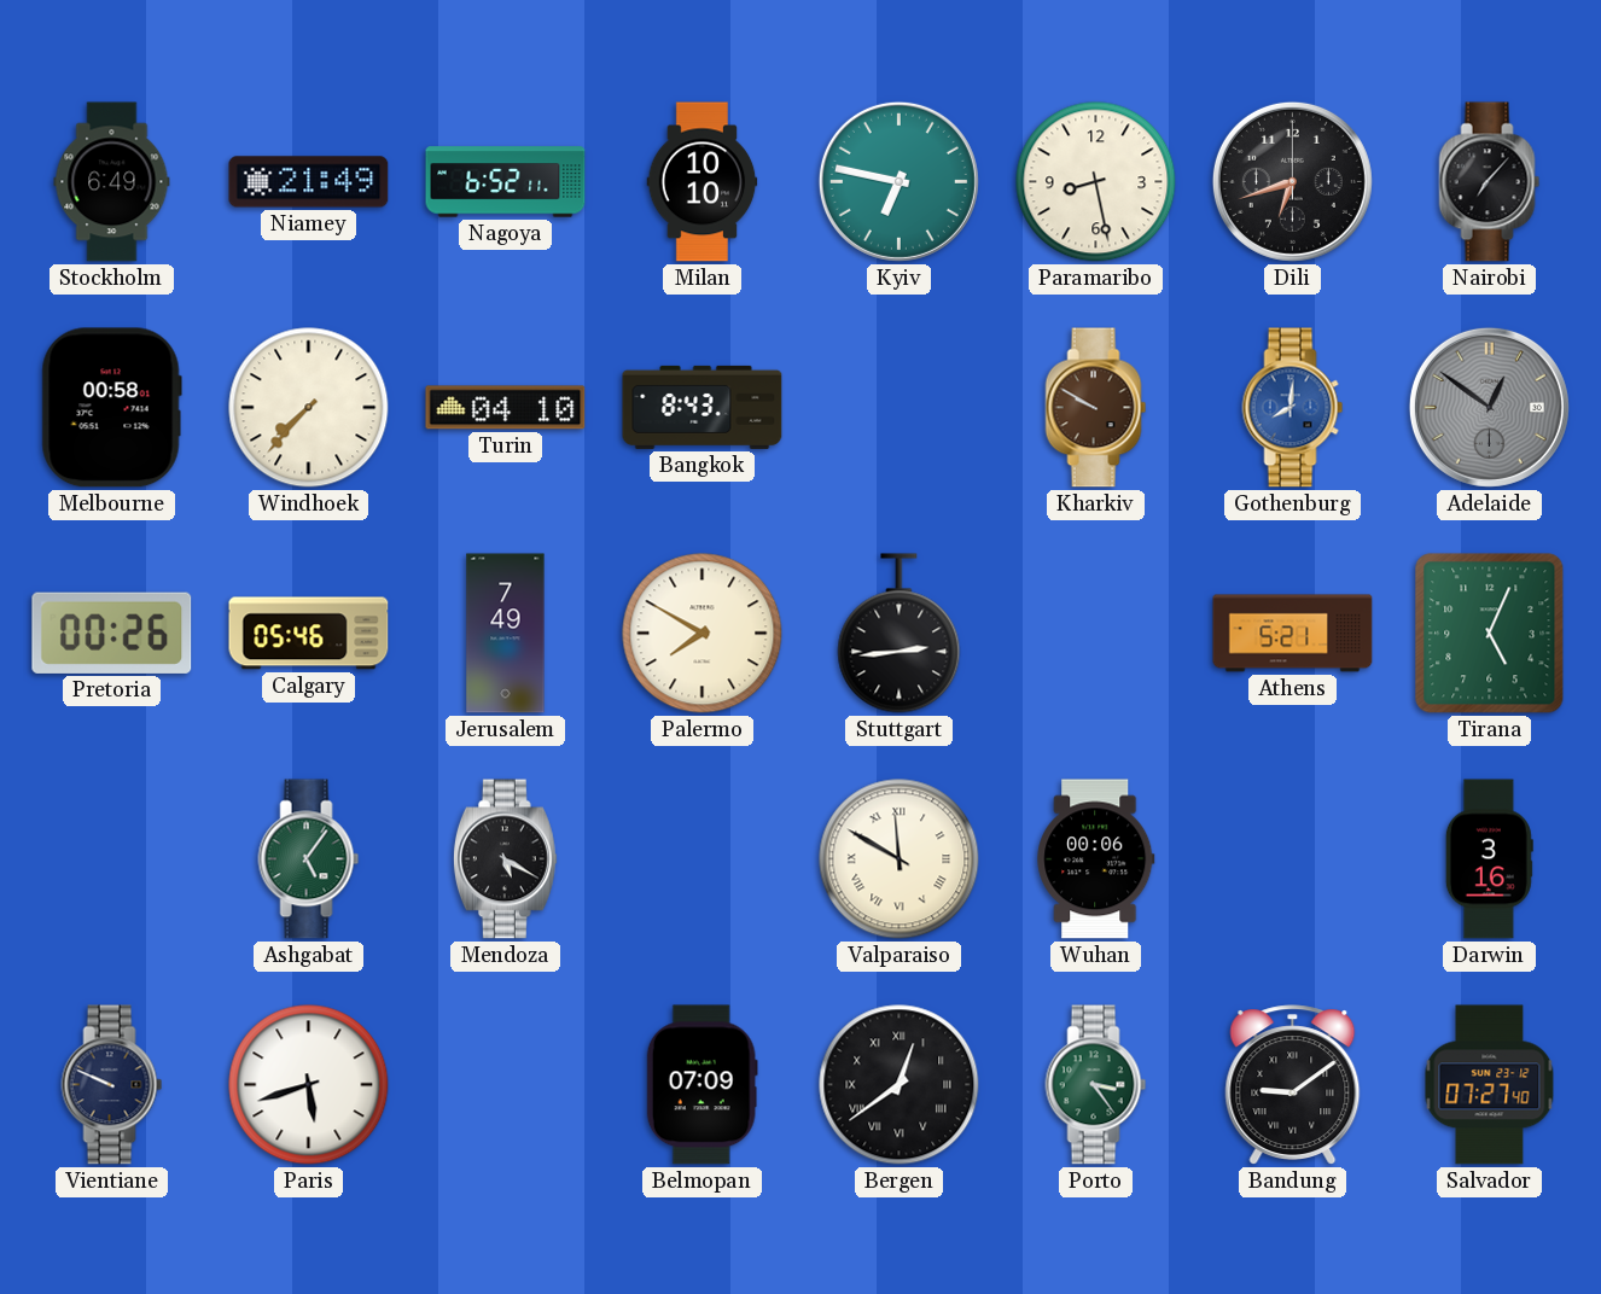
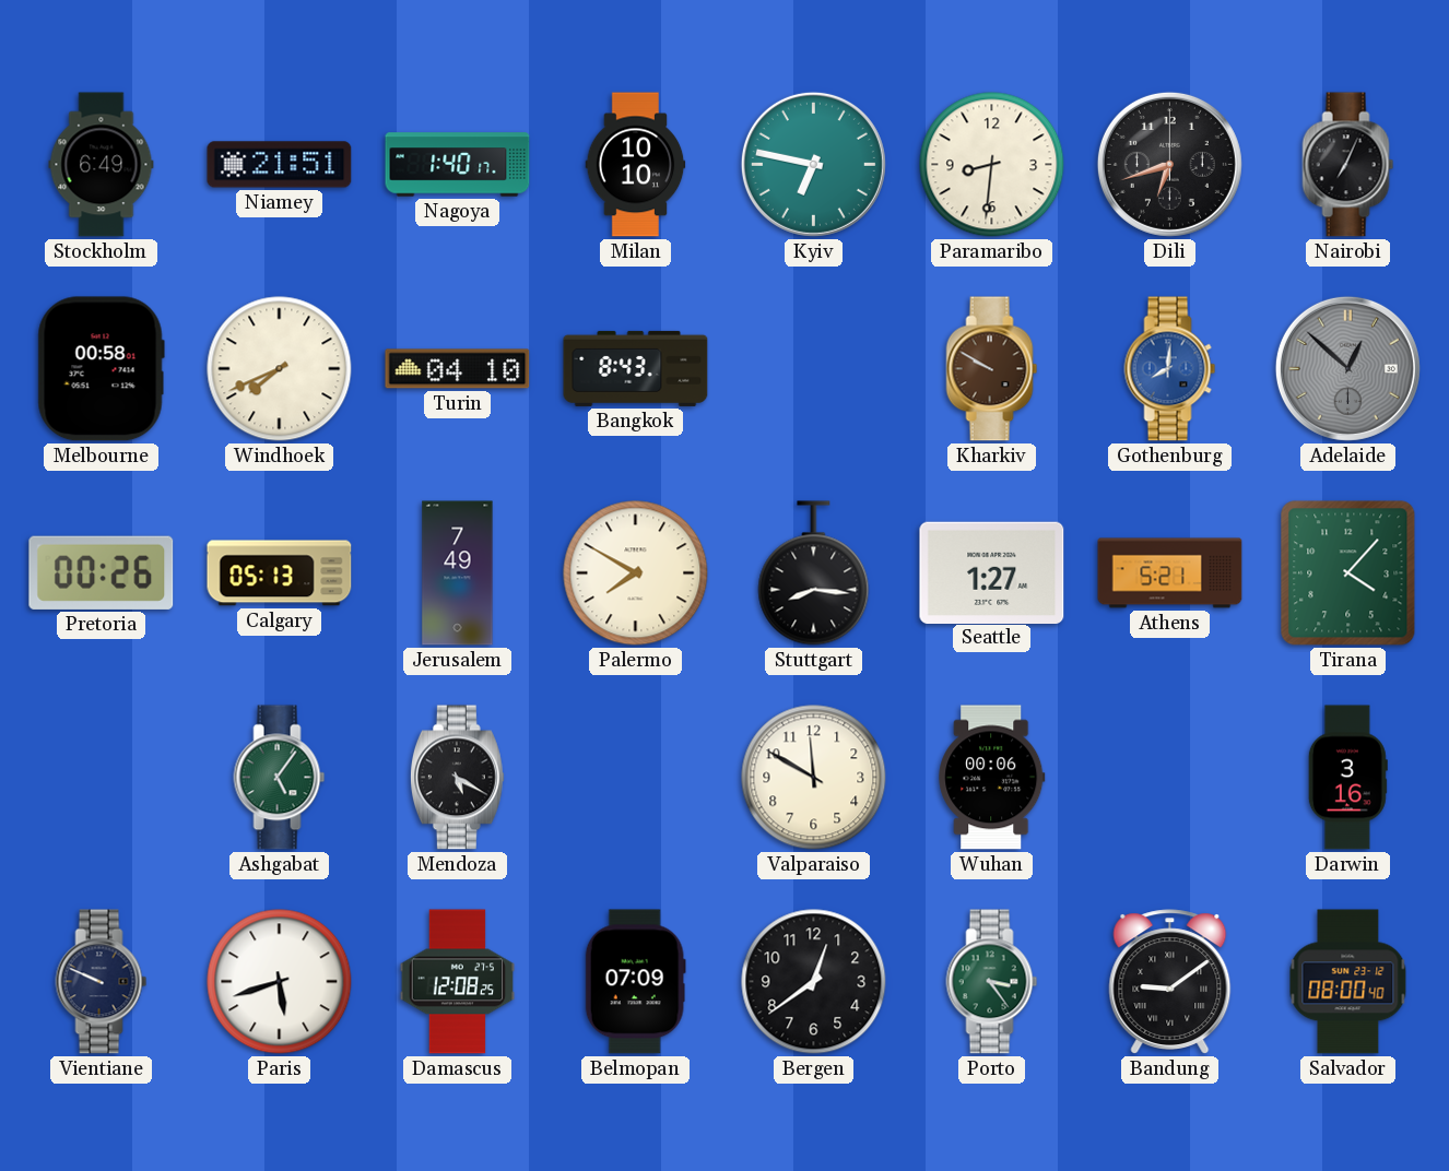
Niamey: 21:49 -> 21:51 (280, 165)
Nagoya: 6:52 -> 1:40 (458, 165)
Paramaribo: 8:28 -> 8:31 (992, 165)
Nairobi: 7:07 -> 7:04 (1348, 165)
Windhoek: 7:37 -> 7:41 (280, 369)
Adelaide: 12:51 -> 12:52 (1347, 368)
Calgary: 05:46 -> 05:13 (280, 573)
Stuttgart: 2:44 -> 8:16 (814, 573)
Seattle: none -> 1:27 (992, 572)
Tirana: 5:04 -> 4:07 (1348, 573)
Valparaiso numerals: Roman -> Arabic (814, 778)
Damascus: none -> 12:08 (458, 982)
Bergen numerals: Roman -> Arabic (814, 982)
Salvador: 07:27 -> 08:00 (1348, 982)
